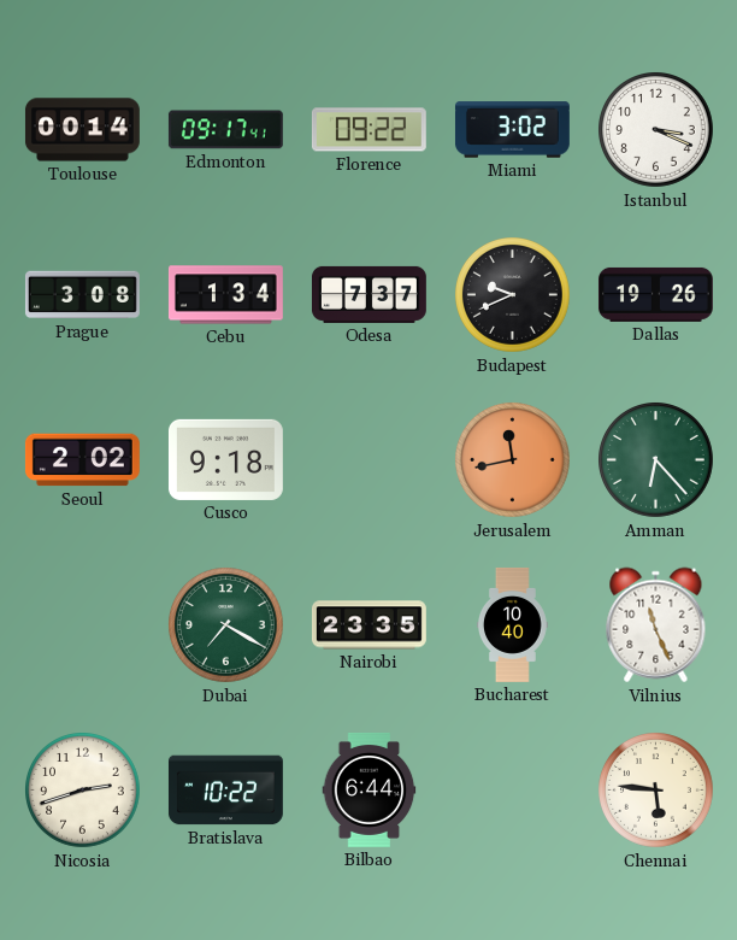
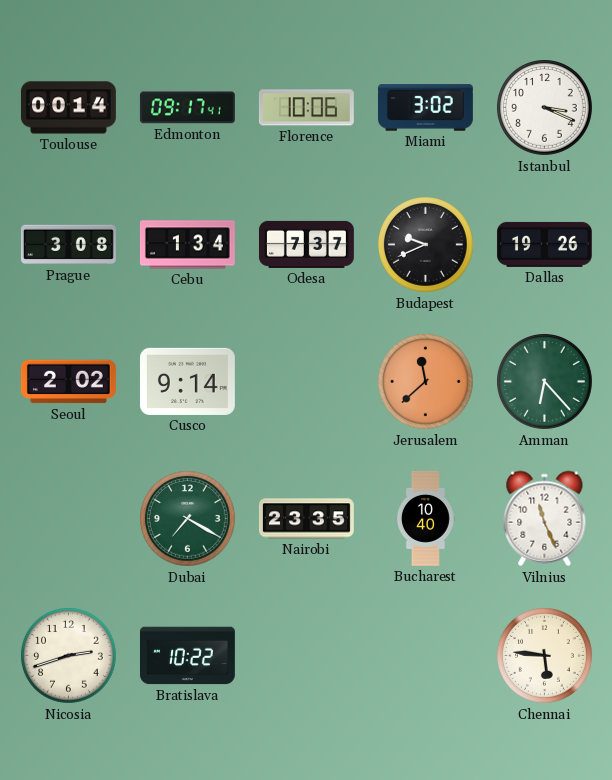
Florence: 09:22 -> 10:06 (306, 108)
Cusco: 9:18 -> 9:14 (187, 381)
Jerusalem: 11:43 -> 11:38 (426, 382)
Bilbao: 6:44 -> none (370, 789)
